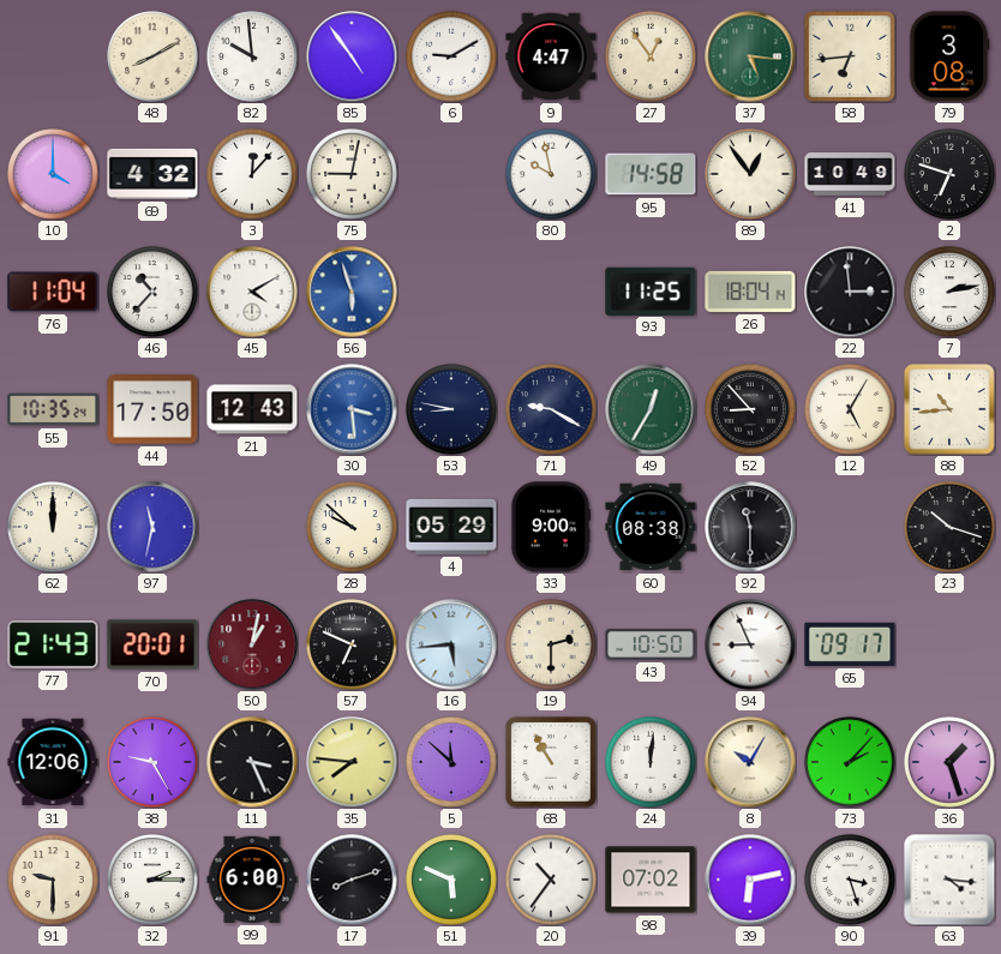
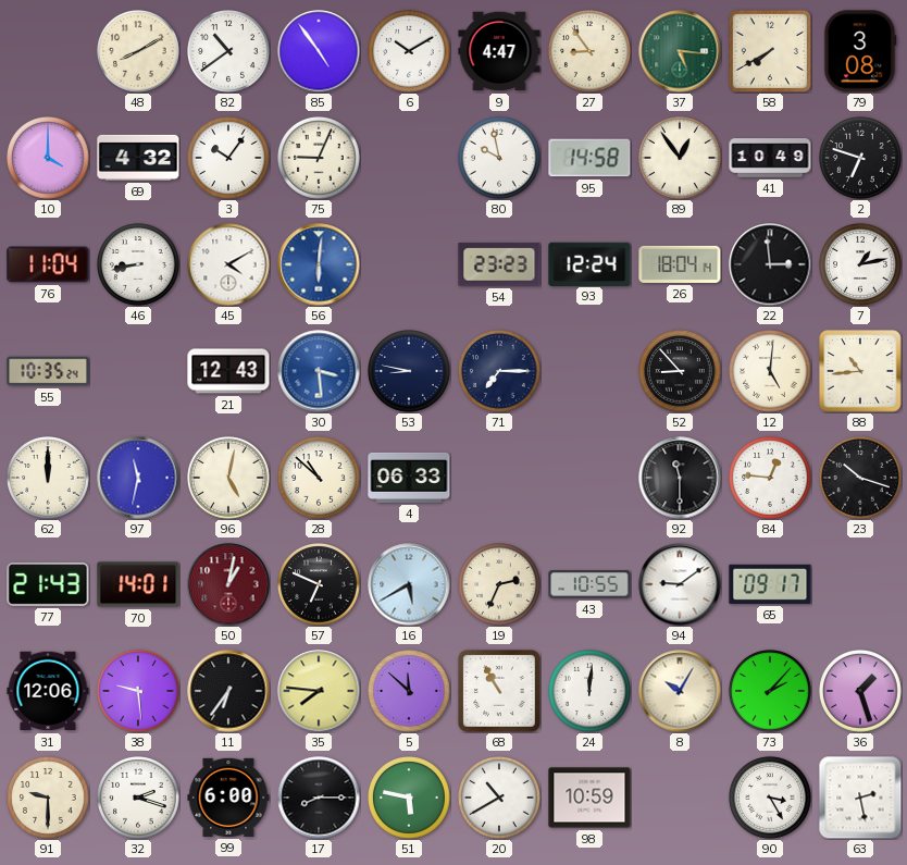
82: 9:59 -> 10:39 (228, 51)
6: 9:10 -> 10:10 (409, 51)
27: 12:54 -> 8:54 (589, 51)
58: 6:44 -> 7:40 (770, 51)
3: 12:07 -> 10:06 (228, 158)
75: 9:02 -> 9:04 (319, 158)
46: 10:37 -> 8:43 (138, 264)
56: 5:57 -> 6:01 (319, 264)
54: none -> 23:23 (499, 264)
93: 11:25 -> 12:24 (589, 263)
7: 2:13 -> 1:13 (860, 264)
44: 17:50 -> none (152, 409)
71: 9:20 -> 7:15 (499, 371)
49: 12:35 -> none (651, 409)
12: 5:05 -> 5:01 (770, 371)
96: none -> 5:02 (228, 478)
28: 9:52 -> 10:52 (319, 478)
4: 05:29 -> 06:33 (409, 478)
33: 9:00 -> none (551, 527)
60: 08:38 -> none (651, 527)
84: none -> 12:46 (770, 478)
70: 20:01 -> 14:01 (138, 584)
16: 5:44 -> 5:40 (409, 584)
19: 2:30 -> 2:34 (499, 584)
43: 10:50 -> 10:55 (589, 584)
94: 8:56 -> 9:09 (680, 584)
38: 9:25 -> 9:29 (138, 691)
11: 3:26 -> 6:36 (228, 691)
32: 2:15 -> 2:18 (138, 798)
17: 8:12 -> 8:15 (319, 798)
51: 5:49 -> 5:47 (409, 798)
20: 10:36 -> 10:40 (499, 798)
98: 07:02 -> 10:59 (589, 798)
39: 6:13 -> none (750, 880)
90: 3:27 -> 3:25 (770, 798)
63: 4:16 -> 2:28 (860, 798)
